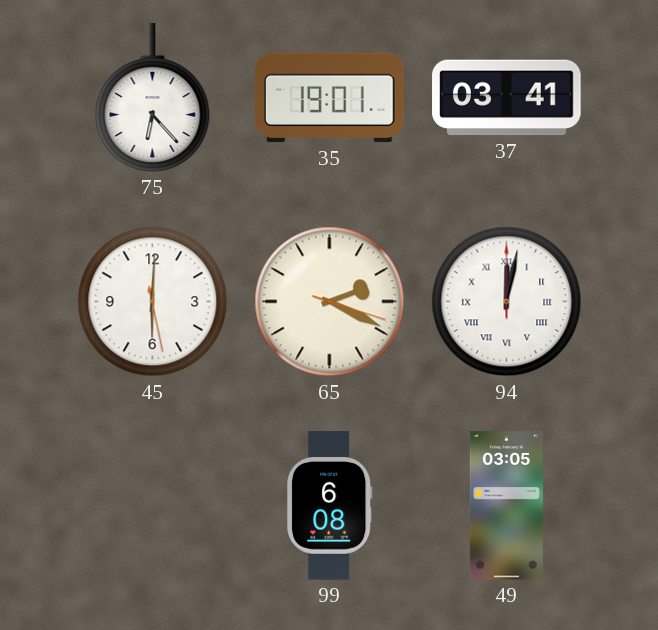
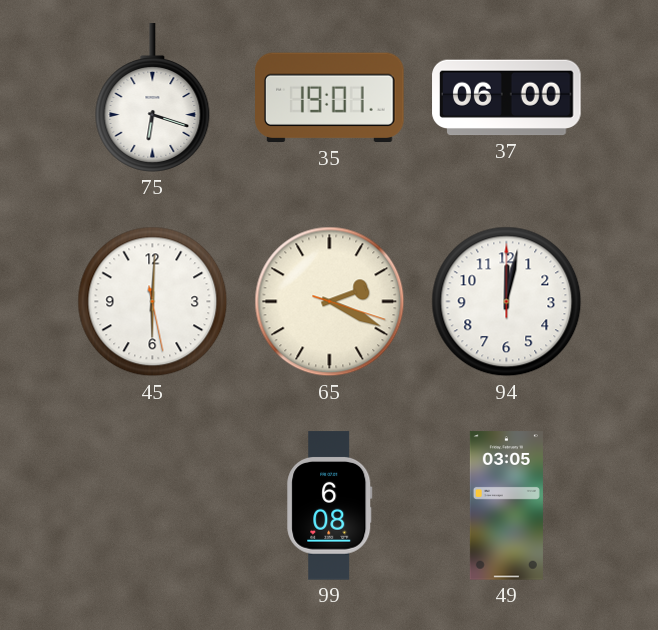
75: 6:23 -> 6:18 (153, 98)
37: 03:41 -> 06:00 (507, 98)
94 numerals: Roman -> Arabic (507, 302)
